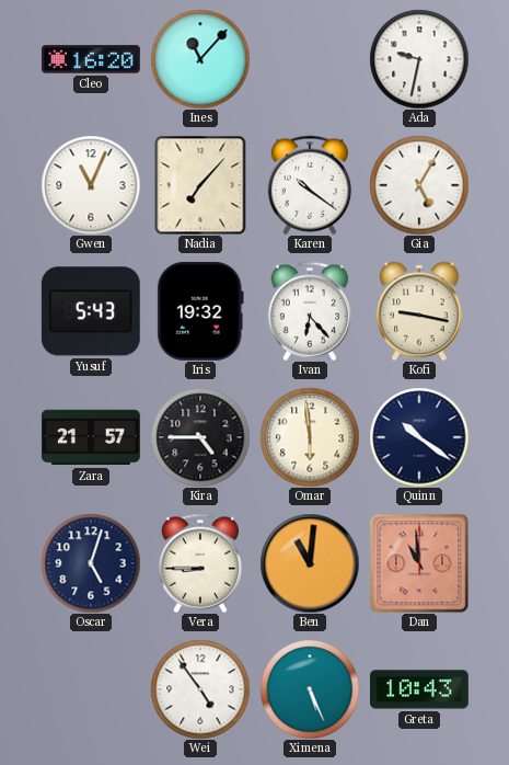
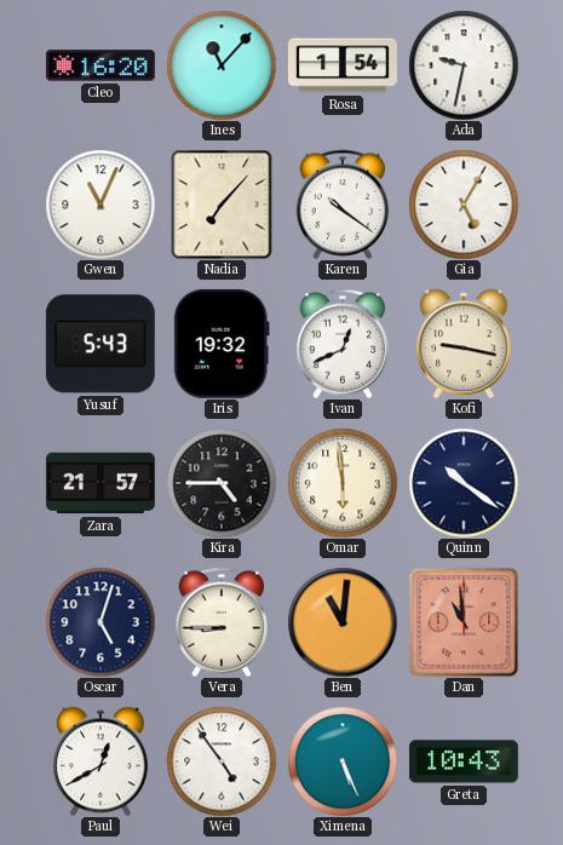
Rosa: none -> 1:54 (343, 65)
Ivan: 6:23 -> 12:41 (343, 344)
Paul: none -> 12:40 (102, 761)
